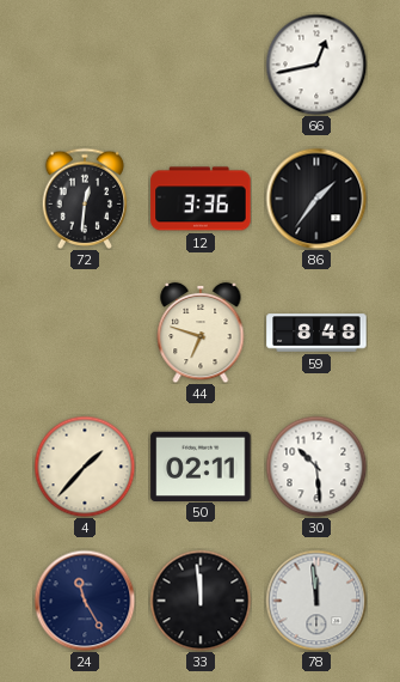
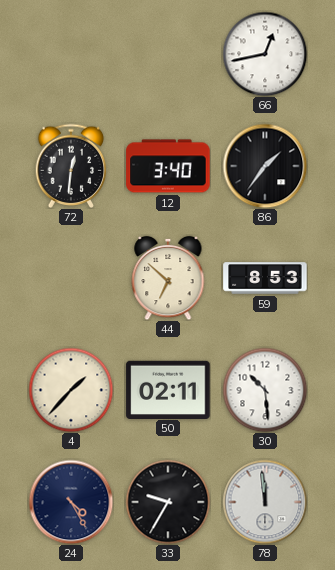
12: 3:36 -> 3:40 (168, 166)
44: 6:48 -> 6:52 (168, 278)
59: 8:48 -> 8:53 (265, 278)
24: 11:25 -> 4:25 (71, 502)
33: 11:59 -> 9:35 (168, 502)
